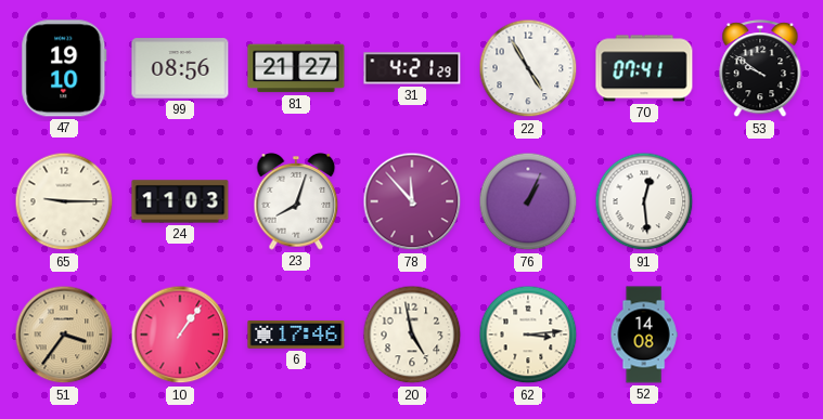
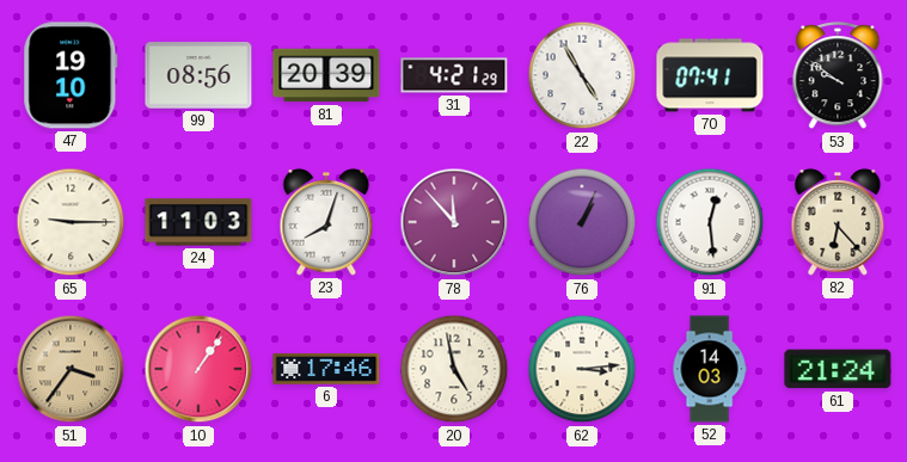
81: 21:27 -> 20:39 (326, 75)
82: none -> 6:23 (838, 222)
52: 14:08 -> 14:03 (710, 369)
61: none -> 21:24 (838, 369)
